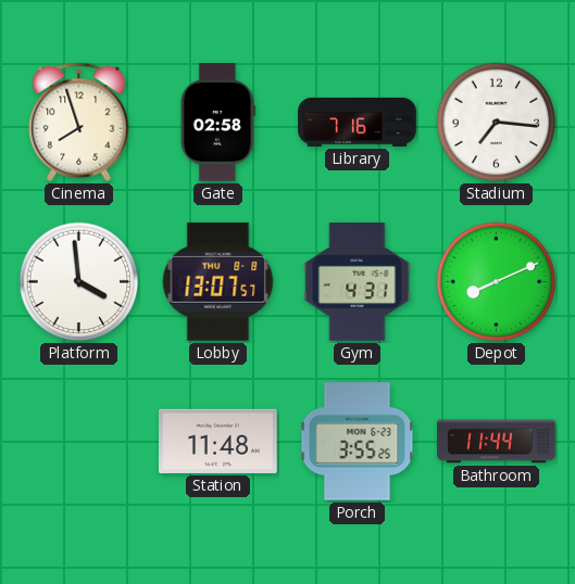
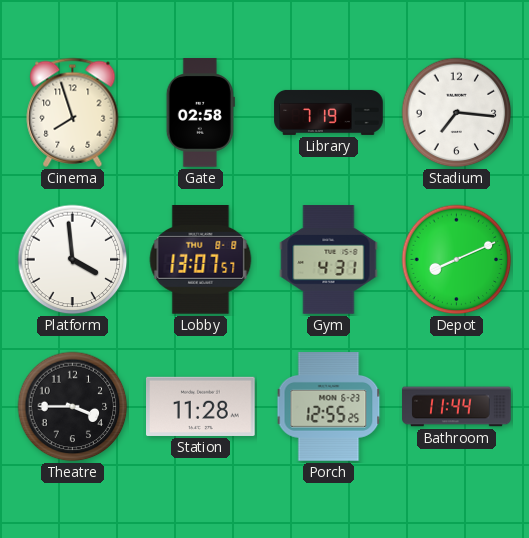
Library: 7:16 -> 7:19 (329, 112)
Theatre: none -> 3:45 (73, 407)
Station: 11:48 -> 11:28 (201, 406)
Porch: 3:55 -> 12:55 (329, 407)
